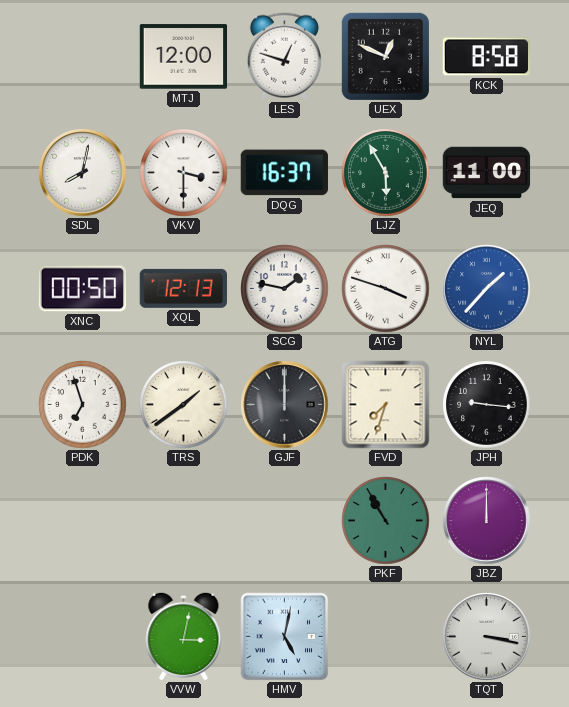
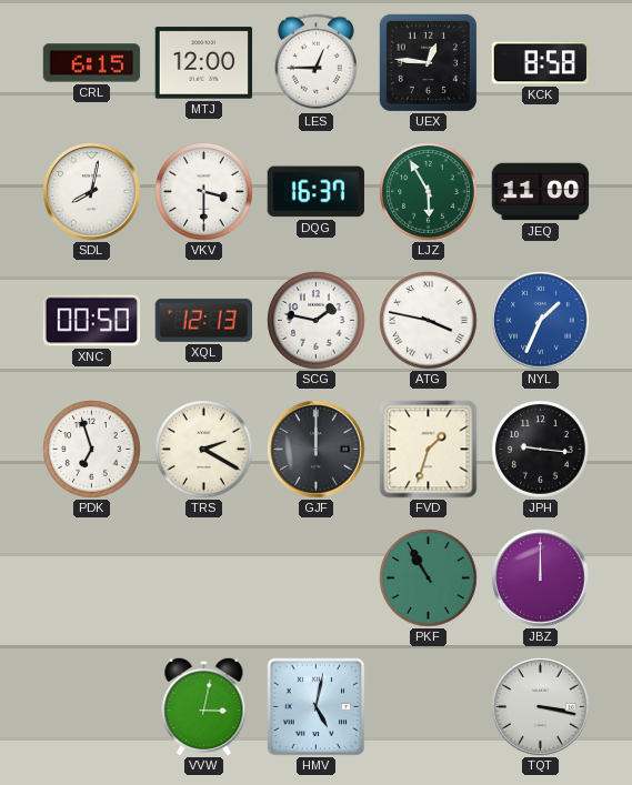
CRL: none -> 6:15 (92, 63)
LES: 12:48 -> 12:45 (315, 63)
UEX: 12:49 -> 12:46 (428, 62)
ATG: 3:48 -> 3:47 (429, 321)
NYL: 1:37 -> 1:34 (541, 321)
TRS: 1:39 -> 2:20 (204, 450)
FVD: 7:33 -> 1:33 (429, 450)
